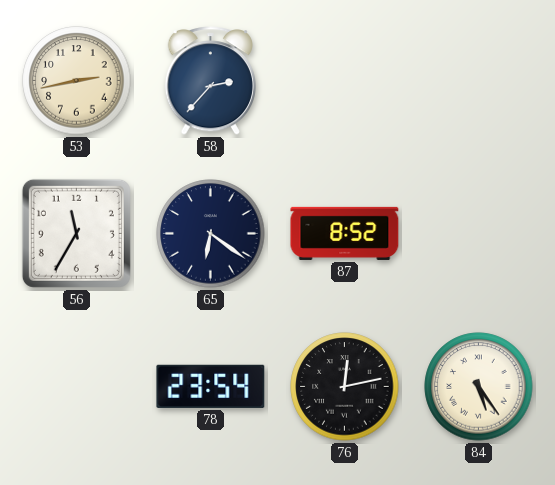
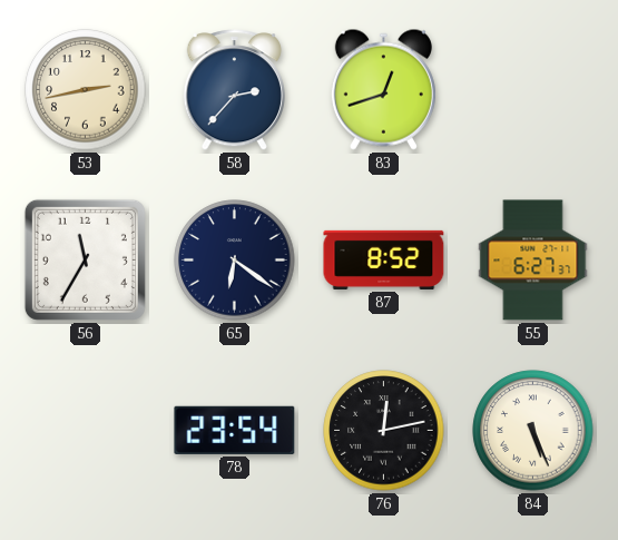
83: none -> 12:42 (383, 89)
55: none -> 6:27 (533, 261)
84: 5:24 -> 5:26 (533, 431)
